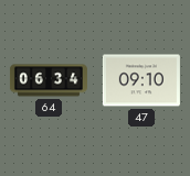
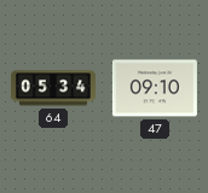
64: 06:34 -> 05:34 (53, 88)
